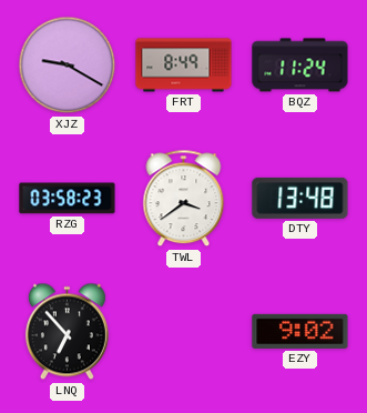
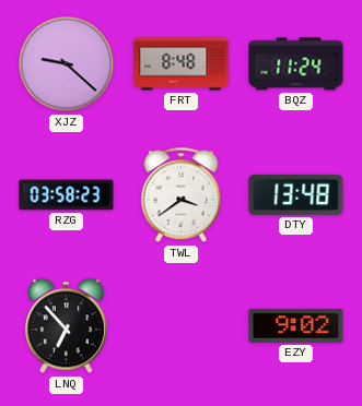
XJZ: 9:20 -> 9:22 (67, 64)
FRT: 8:49 -> 8:48 (182, 64)
